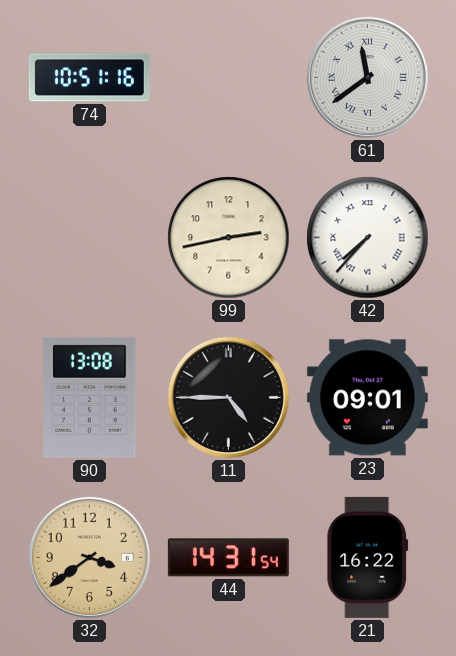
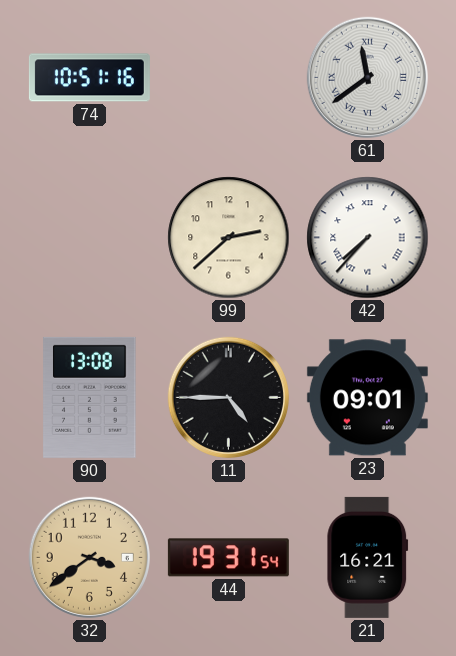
99: 2:43 -> 2:38 (229, 238)
44: 14:31 -> 19:31 (228, 558)
21: 16:22 -> 16:21 (368, 557)
